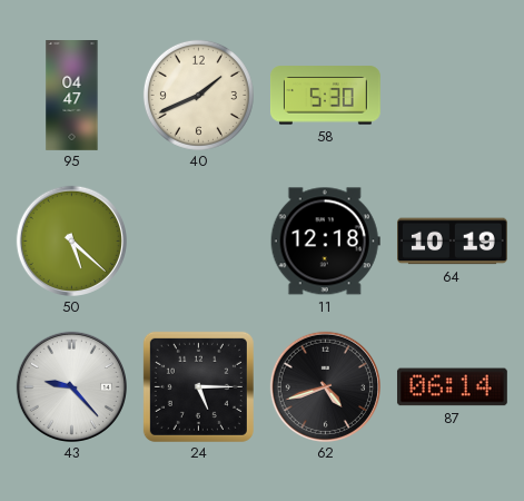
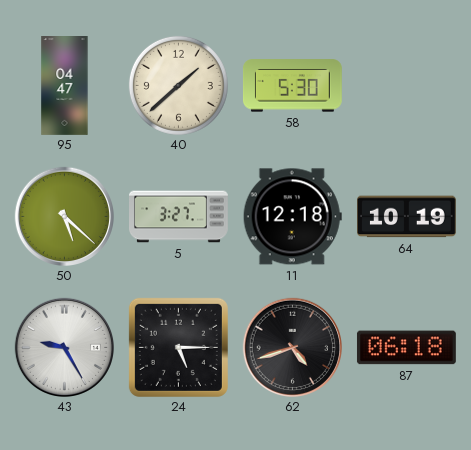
40: 1:41 -> 1:38 (178, 85)
5: none -> 3:27 (179, 217)
43: 9:23 -> 9:25 (64, 347)
87: 06:14 -> 06:18 (406, 348)
